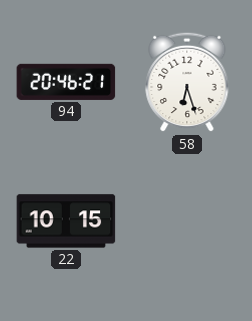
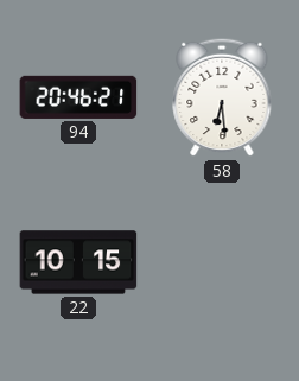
58: 6:27 -> 6:29 (222, 97)
